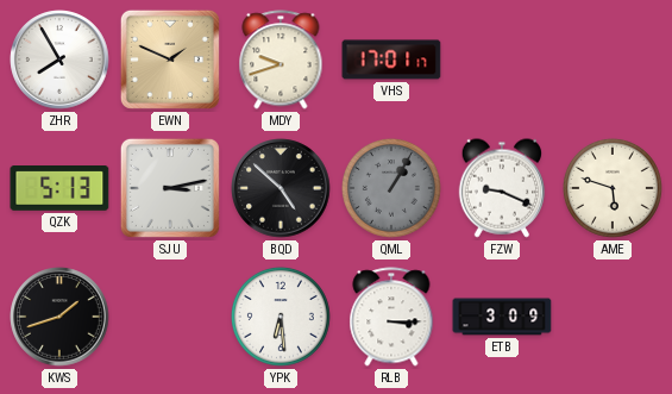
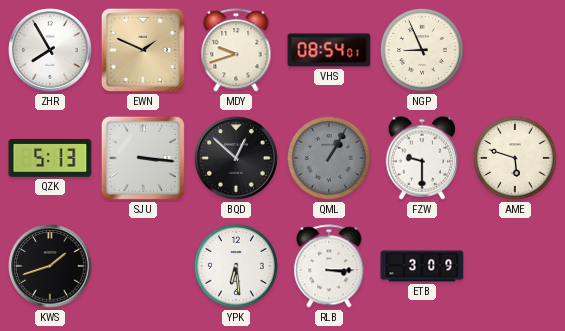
VHS: 17:01 -> 08:54 (329, 50)
NGP: none -> 8:56 (422, 50)
SJU: 3:13 -> 3:16 (143, 158)
BQD: 4:52 -> 12:52 (236, 158)
FZW: 9:19 -> 9:30 (421, 158)
